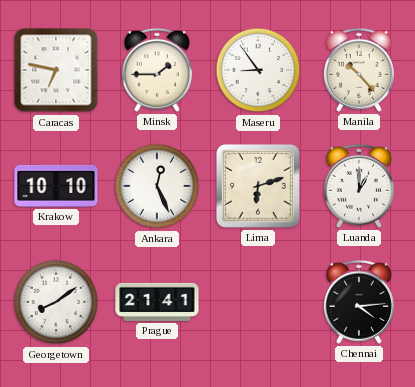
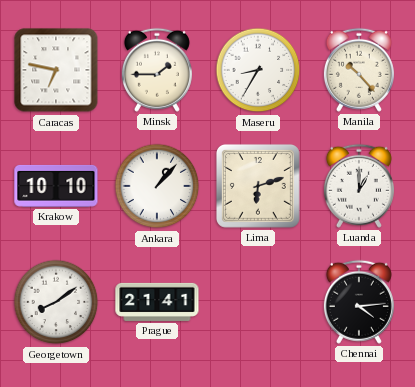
Maseru: 8:54 -> 8:35 (258, 70)
Ankara: 12:26 -> 1:07 (157, 186)
